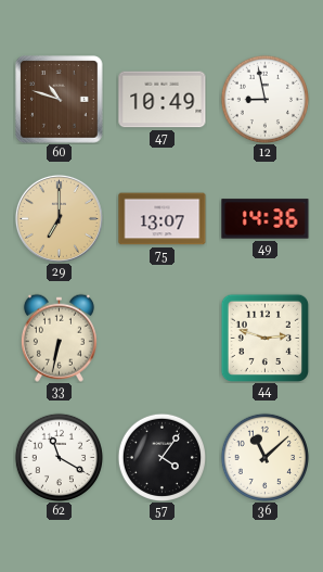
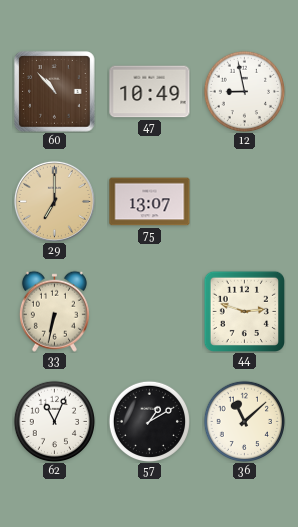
60: 10:48 -> 10:53 (55, 92)
49: 14:36 -> none (266, 219)
62: 11:20 -> 11:04 (54, 421)
57: 4:06 -> 1:10 (149, 421)
